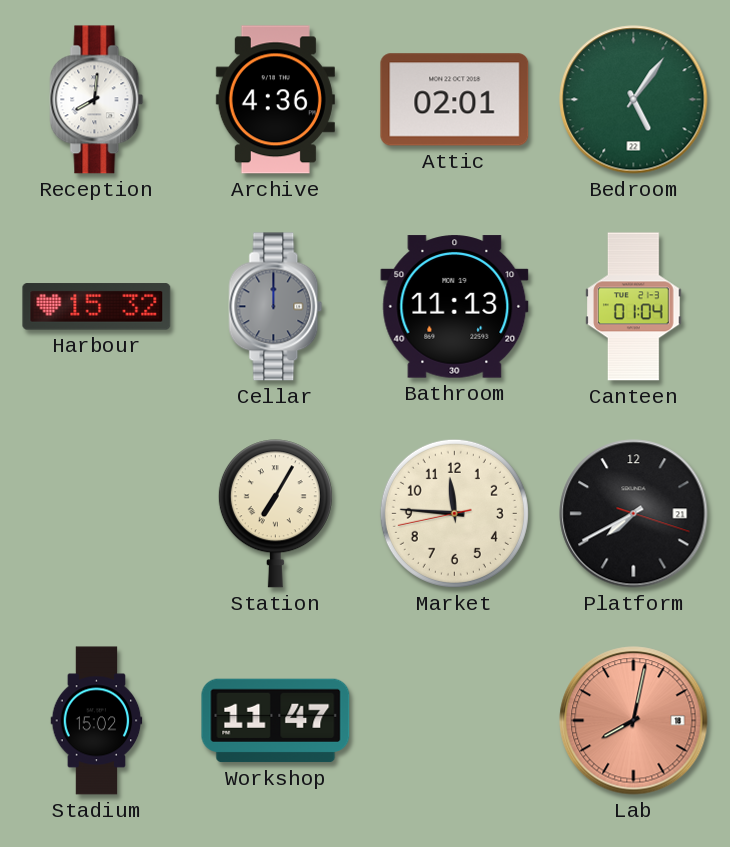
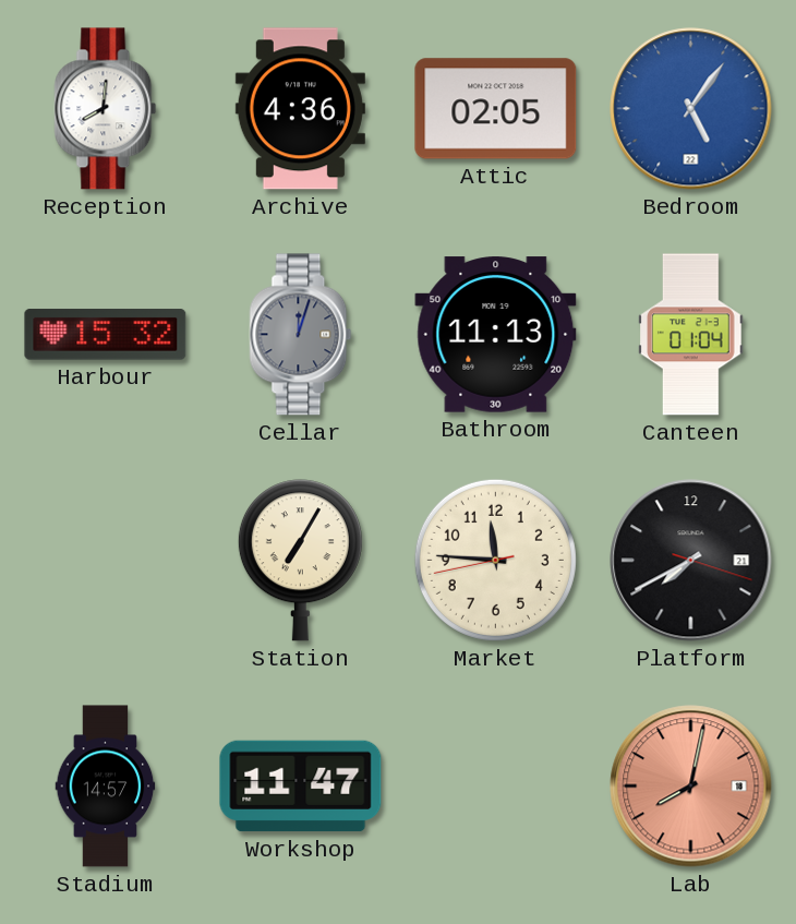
Attic: 02:01 -> 02:05 (496, 109)
Bedroom dial: green -> blue (691, 109)
Cellar: 12:00 -> 12:03 (301, 335)
Stadium: 15:02 -> 14:57 (106, 787)
